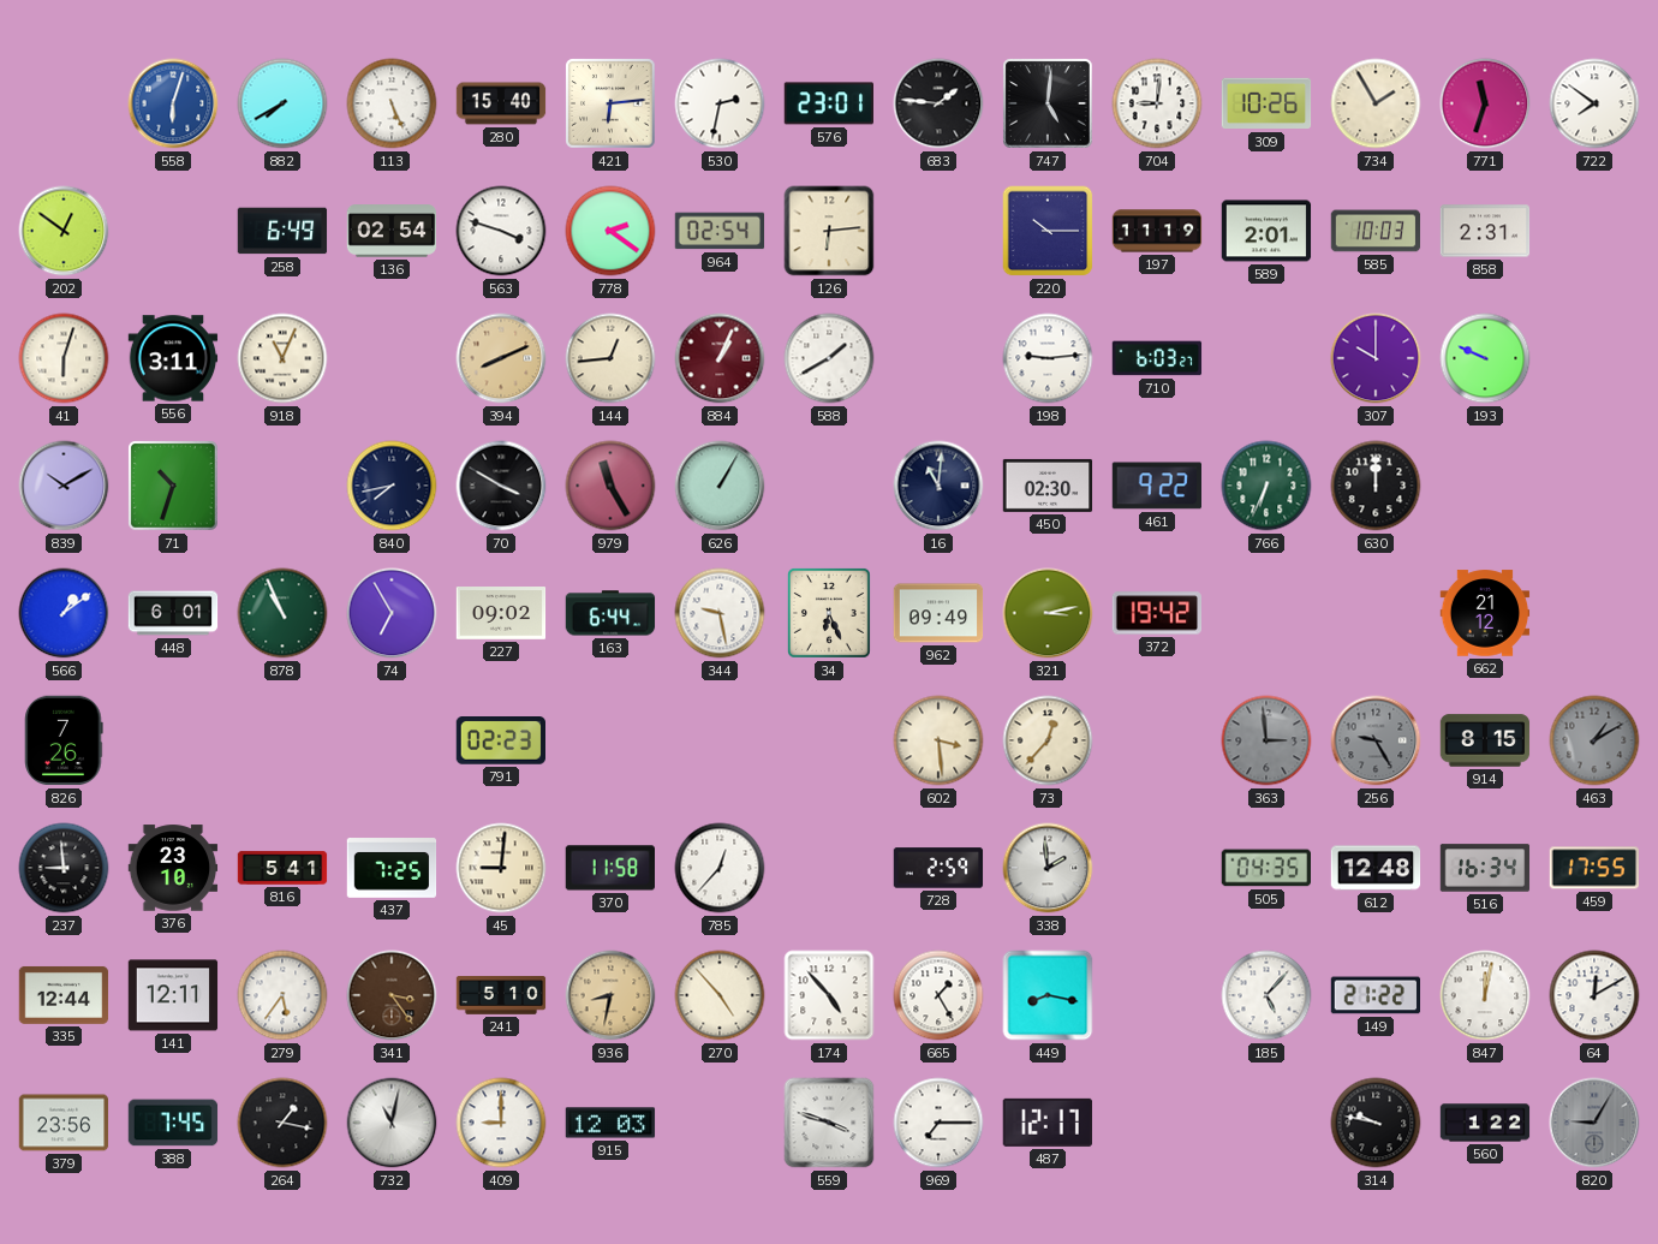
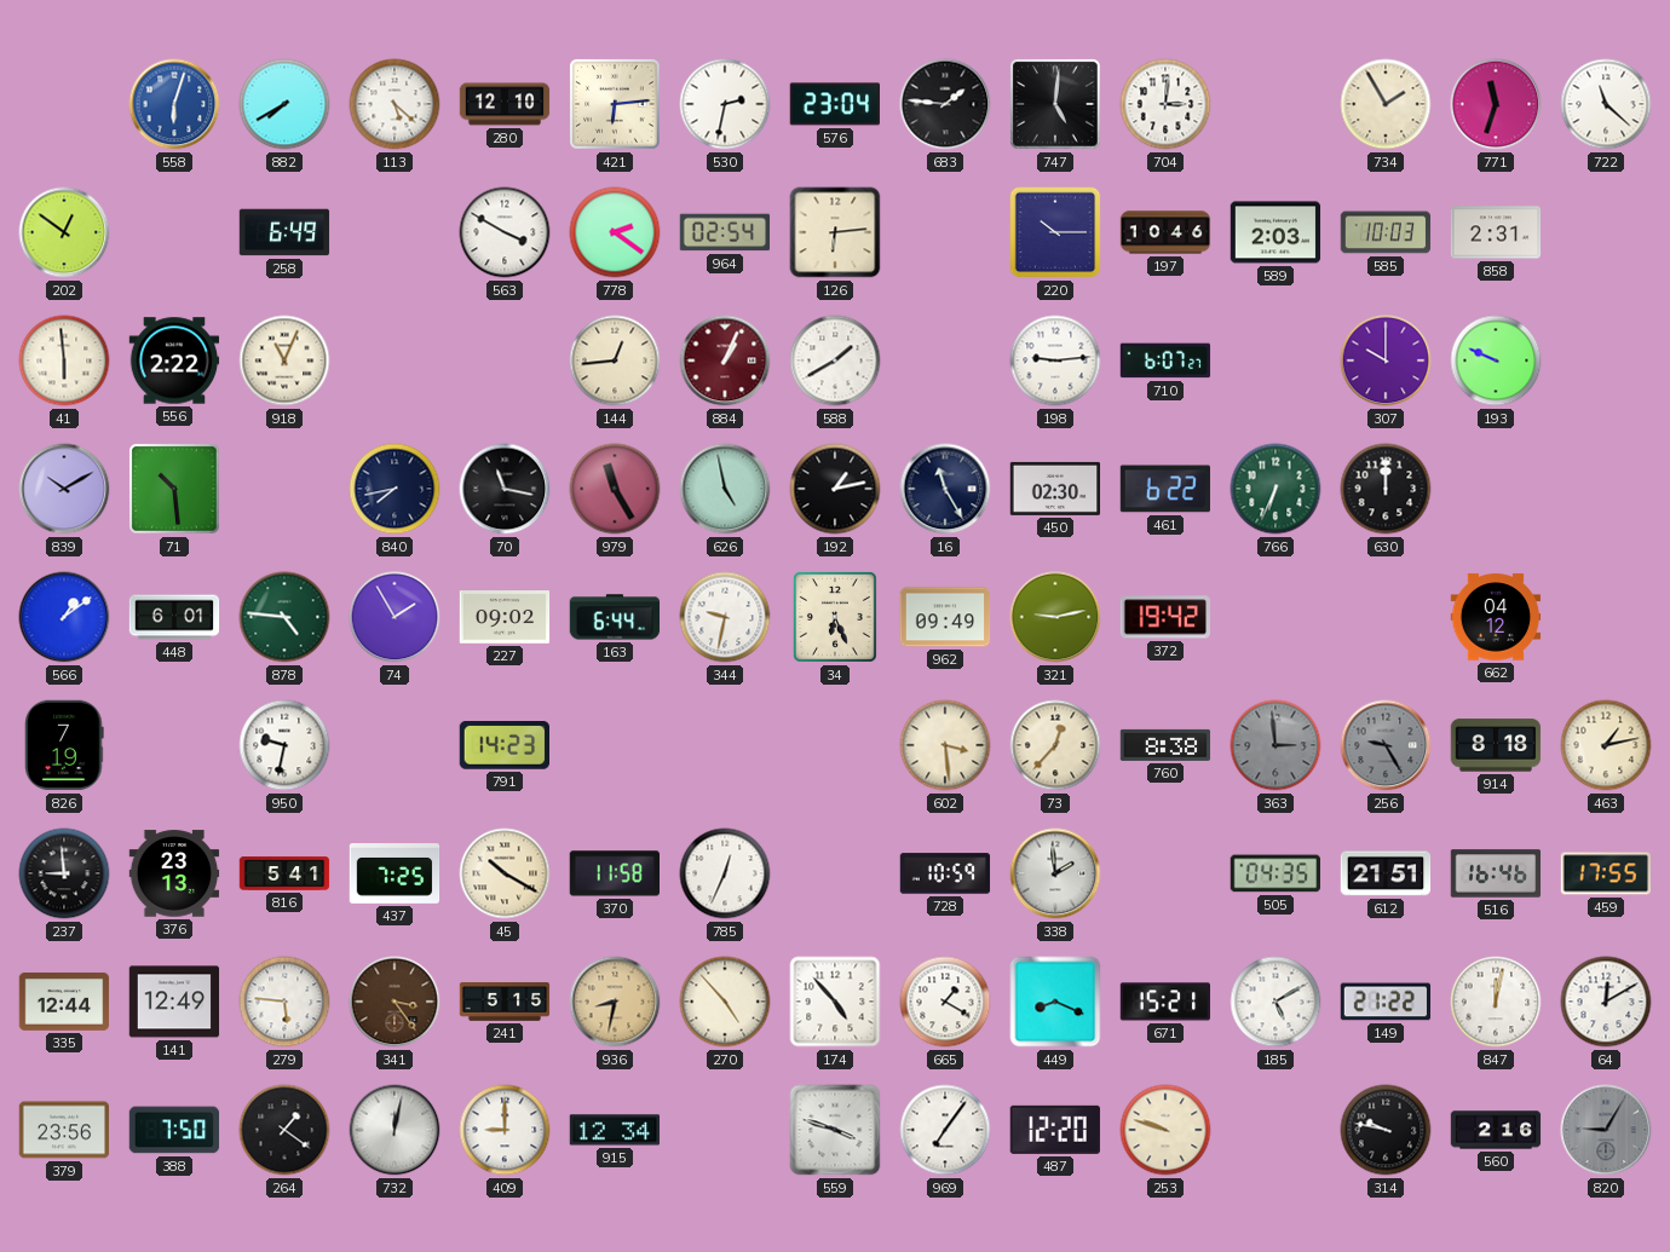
113: 5:26 -> 5:22 (395, 104)
280: 15:40 -> 12:10 (505, 104)
576: 23:01 -> 23:04 (834, 104)
704: 9:01 -> 3:01 (1165, 104)
309: 10:26 -> none (1266, 103)
722: 7:51 -> 11:22 (1606, 104)
136: 02:54 -> none (392, 231)
563: 3:48 -> 3:50 (505, 232)
197: 11:19 -> 10:46 (1165, 232)
589: 2:01 -> 2:03 (1275, 232)
41: 6:03 -> 5:59 (64, 360)
556: 3:11 -> 2:22 (174, 360)
394: 8:11 -> none (501, 358)
710: 6:03 -> 6:07 (1165, 360)
71: 10:33 -> 10:29 (174, 489)
70: 3:50 -> 11:17 (505, 489)
626: 1:05 -> 4:58 (725, 489)
192: none -> 1:13 (835, 489)
16: 11:01 -> 11:25 (945, 489)
461: 9:22 -> 6:22 (1165, 489)
878: 10:56 -> 4:46 (284, 617)
74: 6:55 -> 1:55 (395, 617)
344: 9:28 -> 9:32 (725, 617)
321: 3:13 -> 9:13 (1055, 617)
662: 21:12 -> 04:12 (1496, 617)
826: 7:26 -> 7:19 (64, 745)
950: none -> 9:32 (284, 745)
791: 02:23 -> 14:23 (503, 746)
760: none -> 8:38 (1165, 745)
914: 8:15 -> 8:18 (1496, 745)
463: 1:10 -> 1:13 (1606, 745)
463 dial: grey -> cream (1606, 745)
376: 23:10 -> 23:13 (174, 873)
45: 9:01 -> 10:20 (505, 873)
785: 12:37 -> 12:34 (725, 873)
728: 2:59 -> 10:59 (945, 873)
612: 12:48 -> 21:51 (1386, 873)
516: 16:34 -> 16:46 (1496, 873)
141: 12:11 -> 12:49 (174, 1002)
279: 5:36 -> 5:46 (284, 1002)
241: 5:10 -> 5:15 (505, 1003)
665: 1:25 -> 1:20 (945, 1002)
449: 8:17 -> 8:19 (1055, 1002)
671: none -> 15:21 (1165, 1002)
185: 5:07 -> 5:10 (1275, 1002)
388: 7:45 -> 7:50 (174, 1130)
264: 1:17 -> 1:21 (284, 1130)
732: 11:02 -> 12:02 (395, 1130)
915: 12:03 -> 12:34 (615, 1130)
969: 7:15 -> 7:06 (945, 1130)
487: 12:17 -> 12:20 (1055, 1130)
253: none -> 9:48 (1165, 1130)
560: 1:22 -> 2:16 (1496, 1130)
